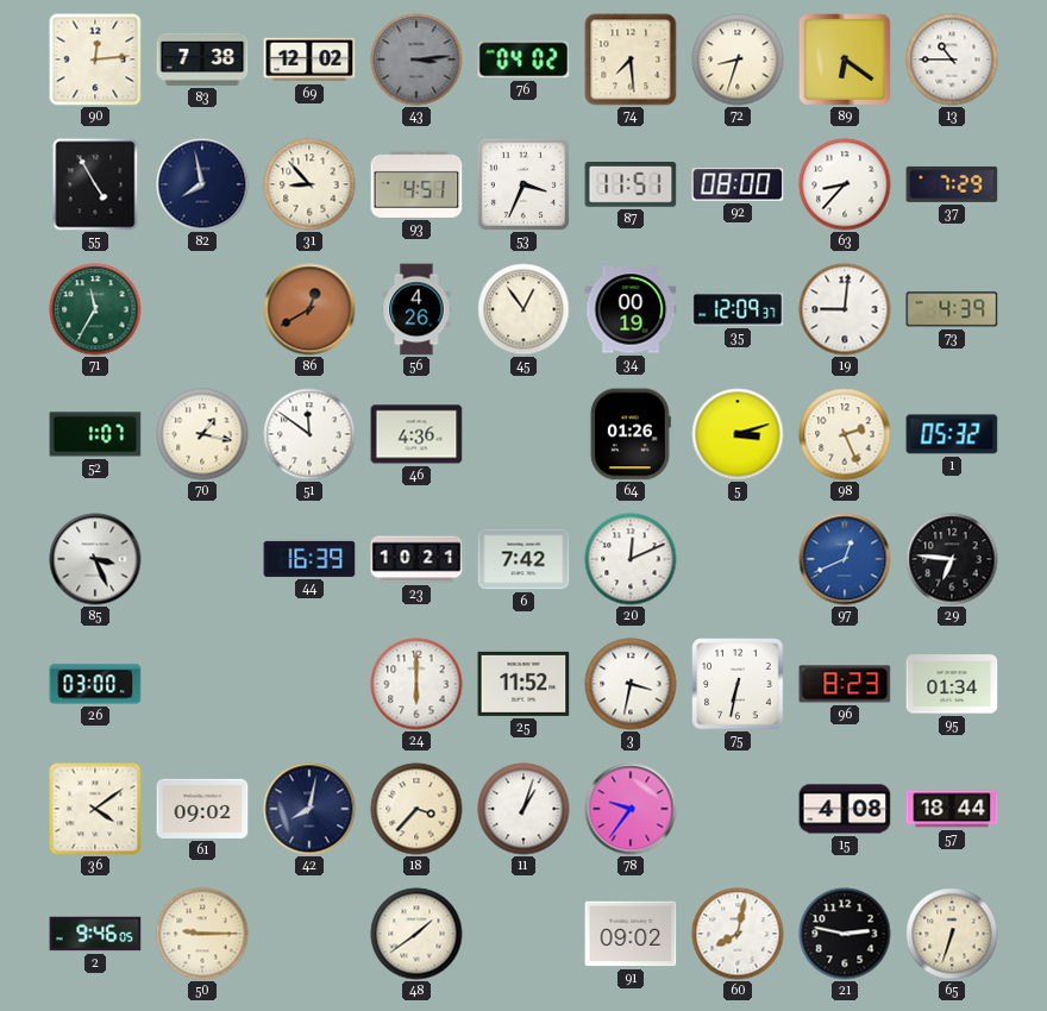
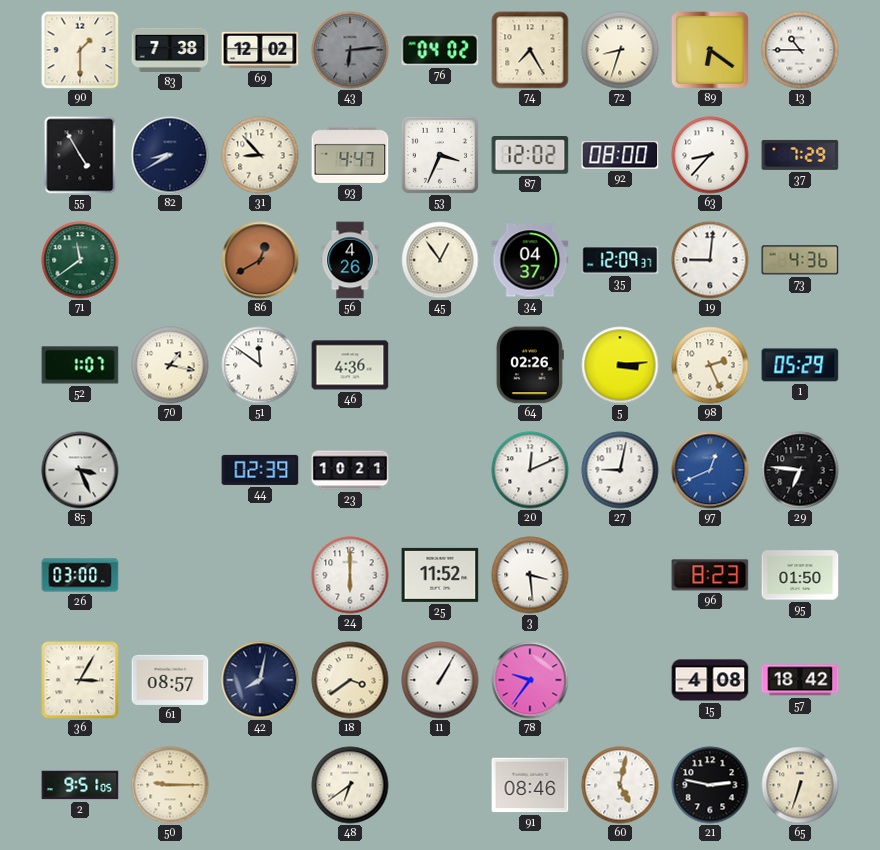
90: 12:14 -> 1:30 (80, 50)
43: 3:14 -> 6:14 (350, 50)
74: 7:29 -> 7:25 (530, 50)
82: 7:58 -> 8:40 (170, 155)
93: 4:51 -> 4:47 (350, 155)
87: 11:51 -> 12:02 (530, 156)
71: 11:35 -> 11:39 (80, 260)
34: 00:19 -> 04:37 (530, 260)
73: 4:39 -> 4:36 (800, 260)
64: 01:26 -> 02:26 (530, 365)
5: 3:12 -> 3:14 (620, 365)
1: 05:32 -> 05:29 (800, 365)
44: 16:39 -> 02:39 (260, 470)
6: 7:42 -> none (523, 559)
27: none -> 9:02 (620, 470)
3: 3:32 -> 3:29 (530, 575)
75: 6:32 -> none (738, 684)
95: 01:34 -> 01:50 (800, 575)
36: 4:09 -> 3:05 (80, 680)
61: 09:02 -> 08:57 (170, 680)
18: 3:37 -> 3:39 (350, 680)
11: 1:03 -> 1:05 (440, 680)
57: 18:44 -> 18:42 (800, 680)
2: 9:46 -> 9:51 (80, 785)
48: 1:39 -> 6:39 (350, 785)
91: 09:02 -> 08:46 (530, 785)
60: 8:02 -> 5:02 (620, 785)
